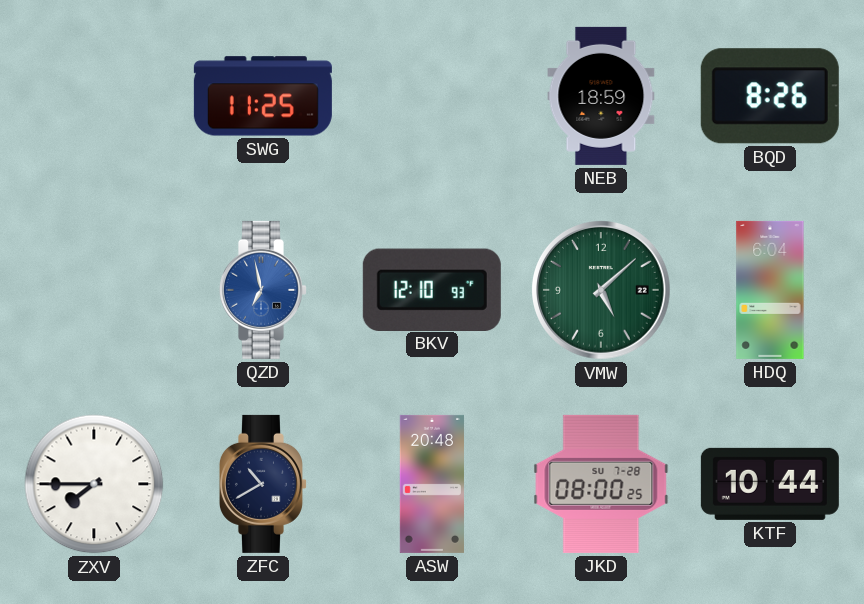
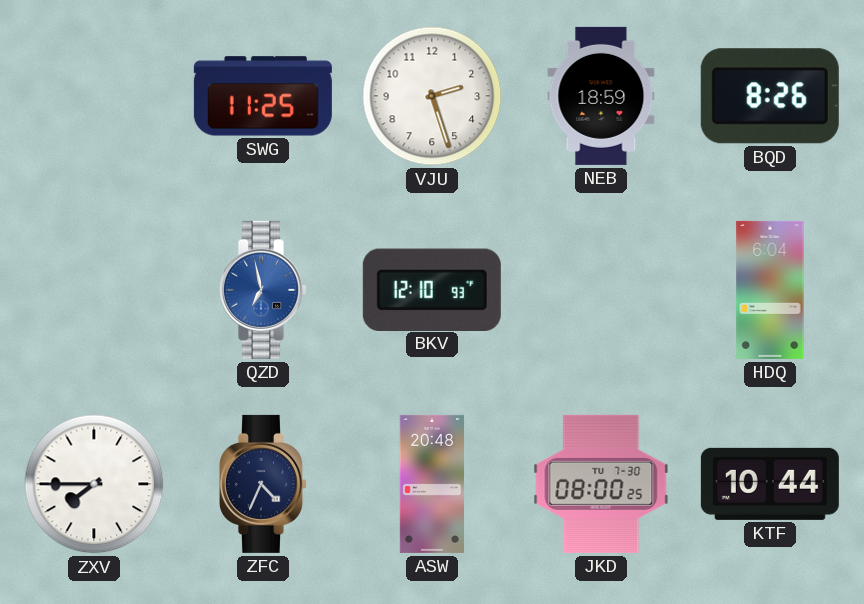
VJU: none -> 2:27 (432, 96)
VMW: 5:08 -> none (602, 291)
ZFC: 10:40 -> 4:34 (263, 484)
JKD date: SU 7-28 -> TU 7-30 (601, 484)
